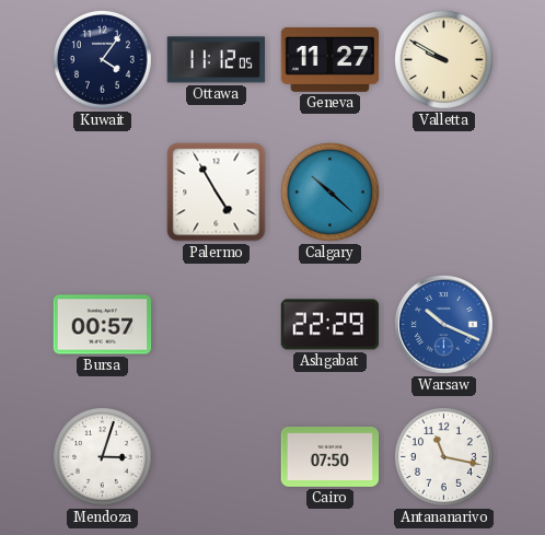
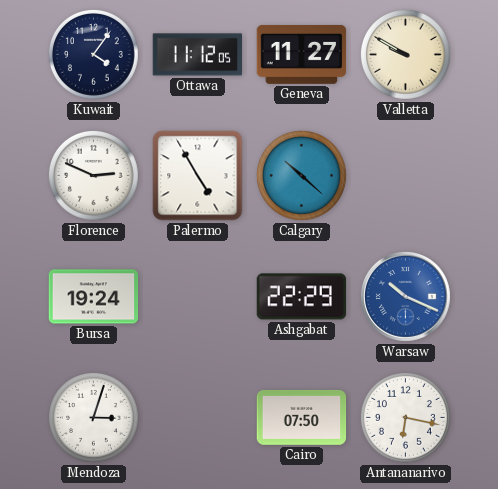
Florence: none -> 2:49 (94, 176)
Bursa: 00:57 -> 19:24 (94, 297)
Antananarivo: 11:17 -> 6:17 (406, 418)
